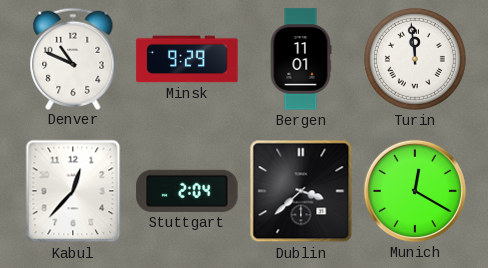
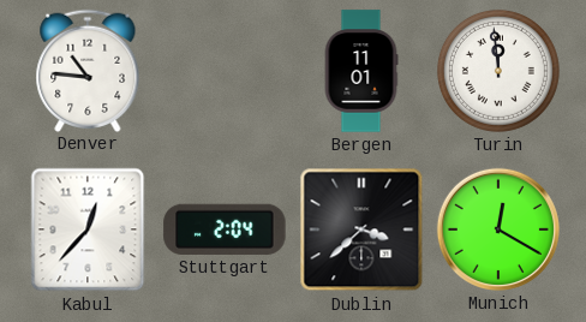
Denver: 10:49 -> 10:46 (88, 70)
Minsk: 9:29 -> none (187, 59)
